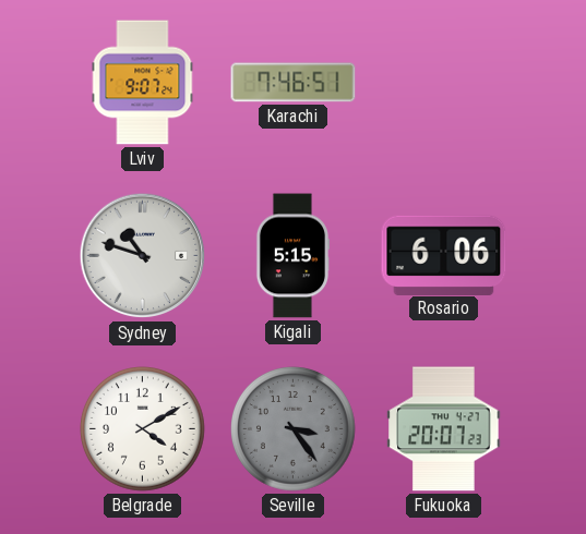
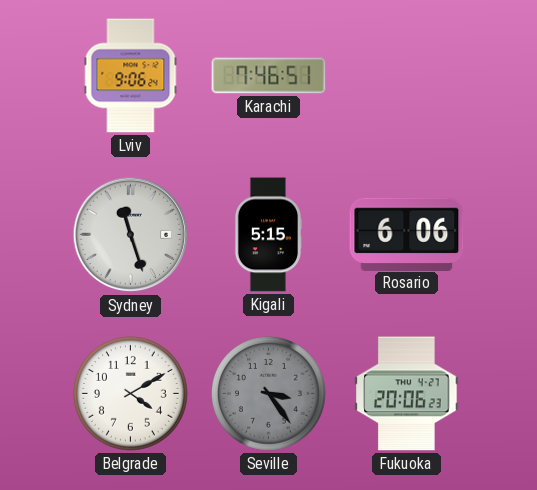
Lviv: 9:07 -> 9:06 (131, 76)
Sydney: 10:48 -> 11:27 (131, 235)
Fukuoka: 20:07 -> 20:06 (407, 394)
